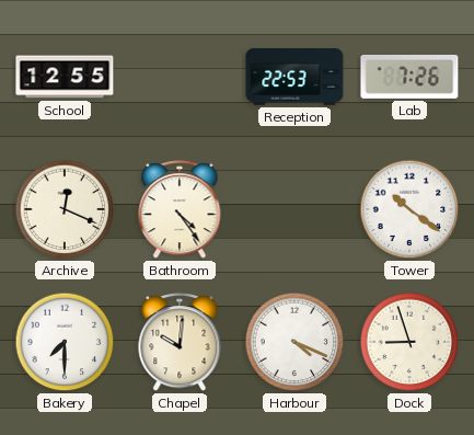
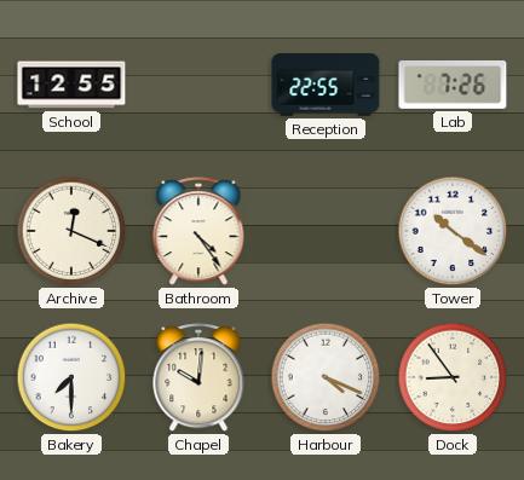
Reception: 22:53 -> 22:55 (326, 85)
Dock: 8:57 -> 8:54 (453, 377)
